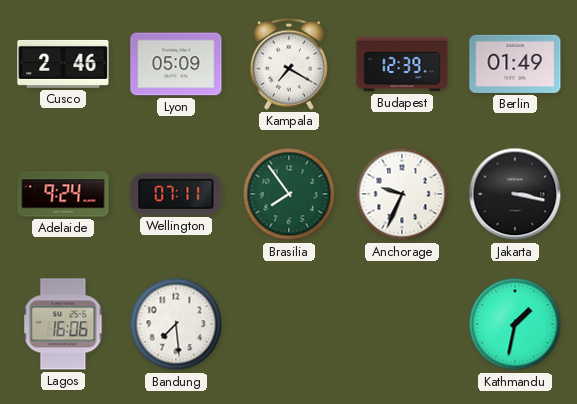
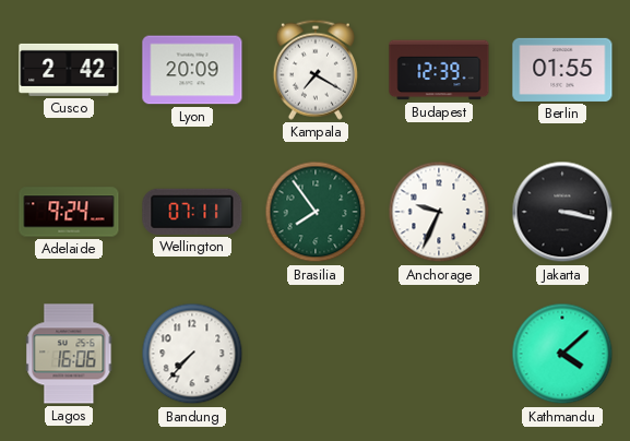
Cusco: 2:46 -> 2:42 (69, 70)
Lyon: 05:09 -> 20:09 (192, 70)
Berlin: 01:49 -> 01:55 (562, 70)
Bandung: 7:29 -> 7:37 (192, 354)
Kathmandu: 1:32 -> 4:08 (562, 354)
